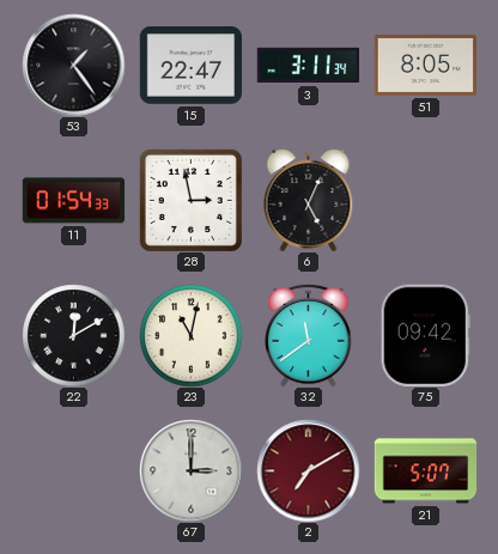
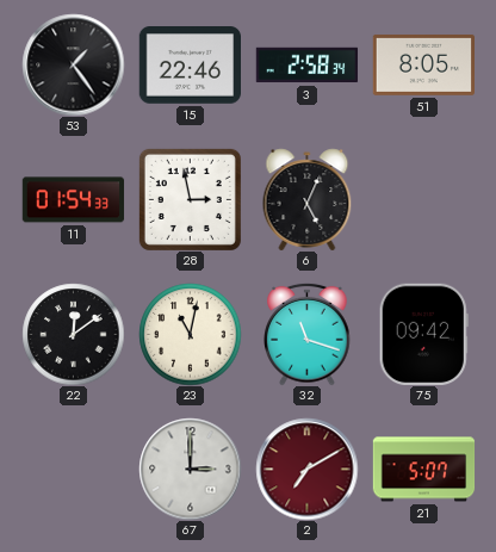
15: 22:47 -> 22:46 (190, 66)
3: 3:11 -> 2:58 (306, 66)
22: 12:10 -> 12:09 (73, 334)
32: 11:39 -> 11:18 (308, 334)
